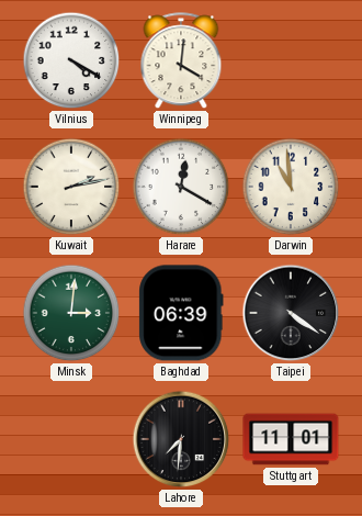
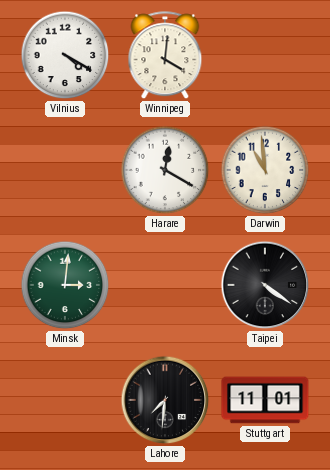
Kuwait: 2:13 -> none (71, 187)
Baghdad: 06:39 -> none (181, 313)
